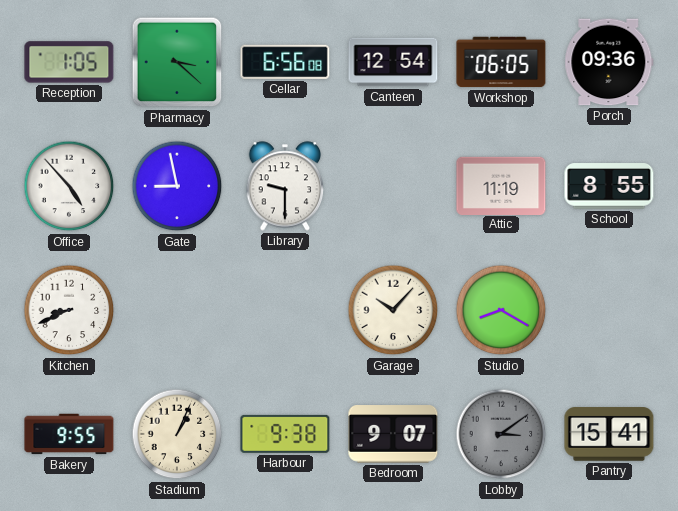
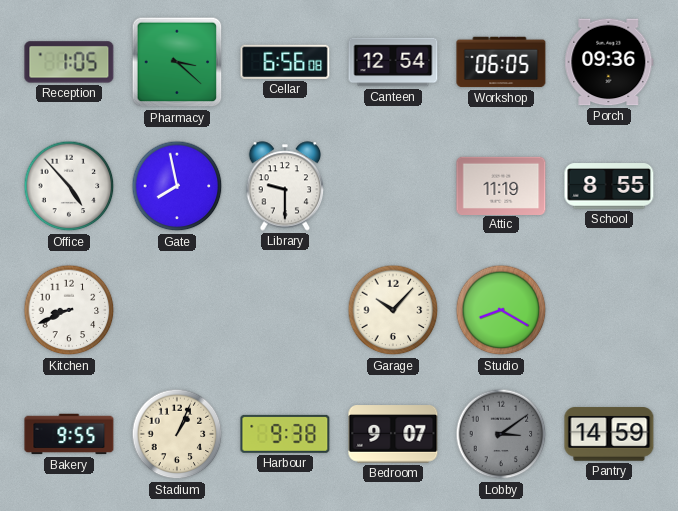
Gate: 8:58 -> 7:58 (177, 186)
Pantry: 15:41 -> 14:59 (609, 434)
